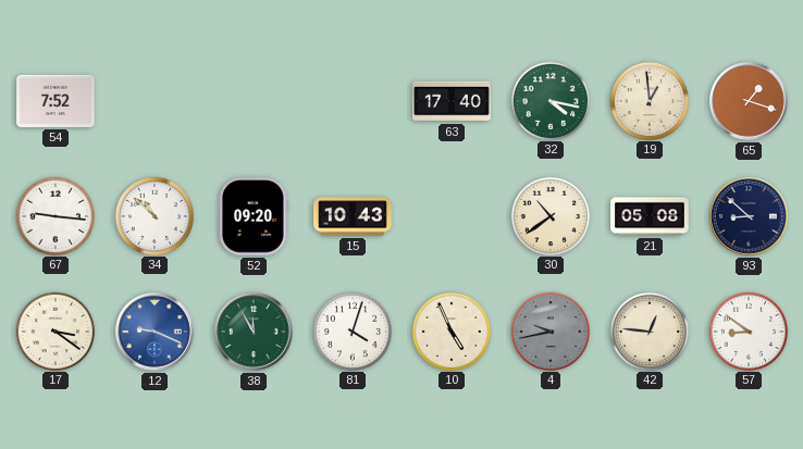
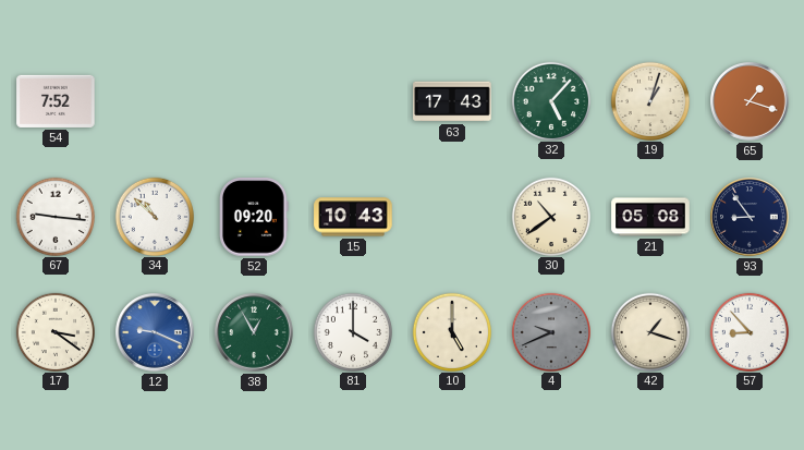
63: 17:40 -> 17:43 (452, 101)
32: 4:17 -> 5:07 (550, 100)
19: 12:59 -> 1:03 (649, 100)
93: 8:52 -> 8:54 (750, 217)
38: 11:55 -> 12:55 (254, 332)
81: 4:03 -> 4:00 (352, 331)
10: 4:56 -> 5:00 (451, 331)
4: 9:43 -> 9:41 (550, 331)
42: 12:46 -> 1:18 (649, 331)
57: 8:51 -> 8:53 (748, 331)
